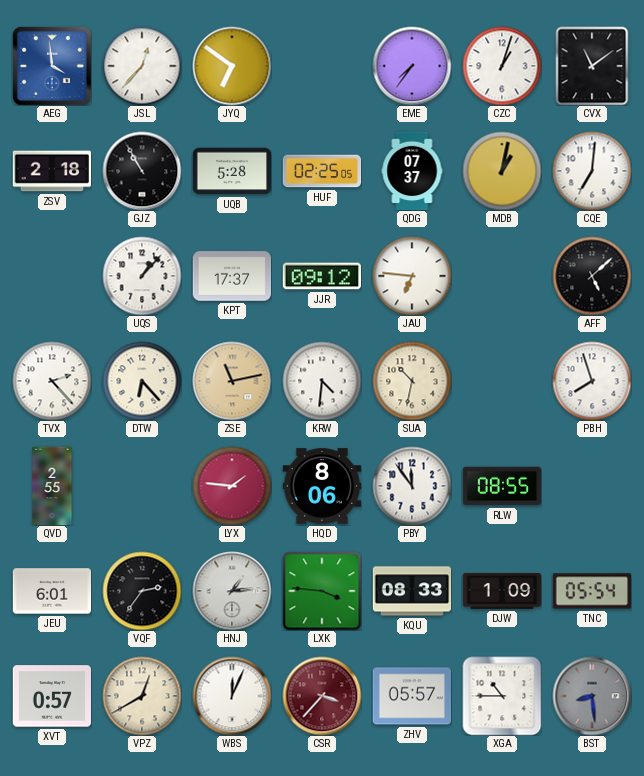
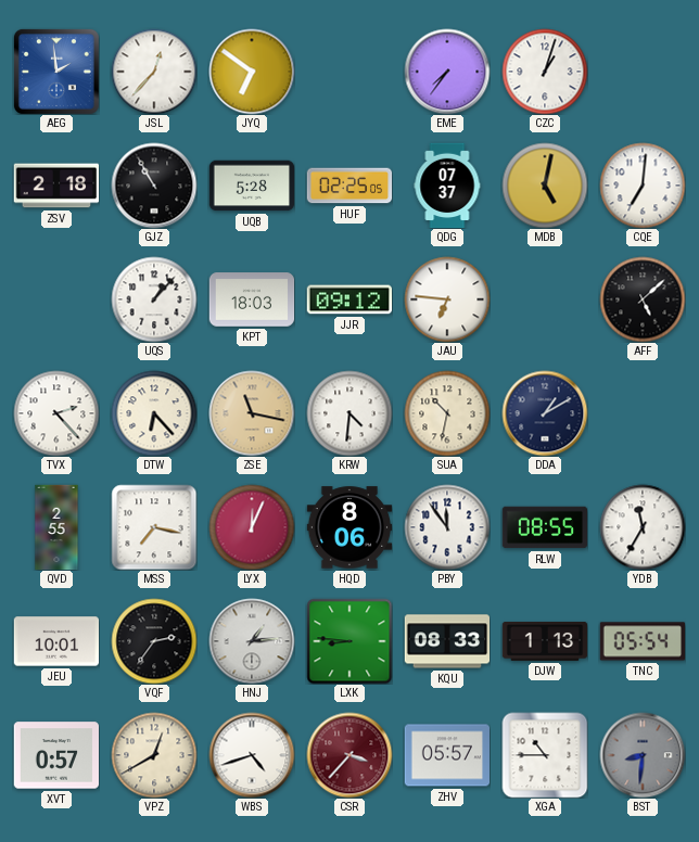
AEG: 3:59 -> 1:59 (56, 72)
CVX: 11:09 -> none (592, 66)
MDB: 1:02 -> 5:02 (545, 186)
KPT: 17:37 -> 18:03 (252, 299)
ZSE: 11:13 -> 11:17 (252, 413)
DDA: none -> 1:10 (545, 413)
PBH: 7:57 -> none (592, 381)
MSS: none -> 7:17 (154, 527)
LYX: 1:46 -> 12:04 (252, 527)
YDB: none -> 11:35 (643, 527)
JEU: 6:01 -> 10:01 (56, 641)
LXK: 3:46 -> 8:46 (349, 641)
DJW: 1:09 -> 1:13 (545, 641)
WBS: 12:04 -> 4:42 (252, 755)
BST: 8:29 -> 8:31 (643, 755)
